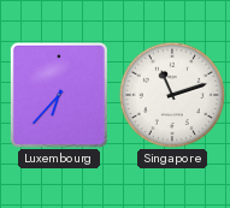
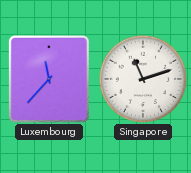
Luxembourg: 6:37 -> 11:37 (49, 79)
